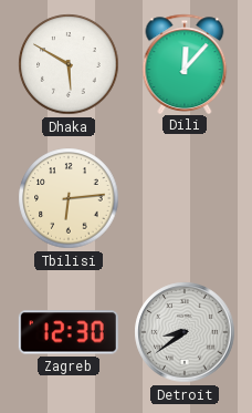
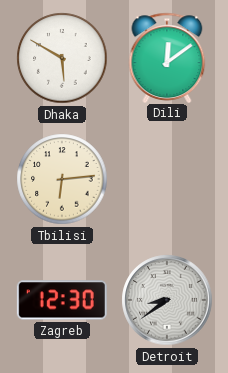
Dili: 12:07 -> 12:09 (167, 57)
